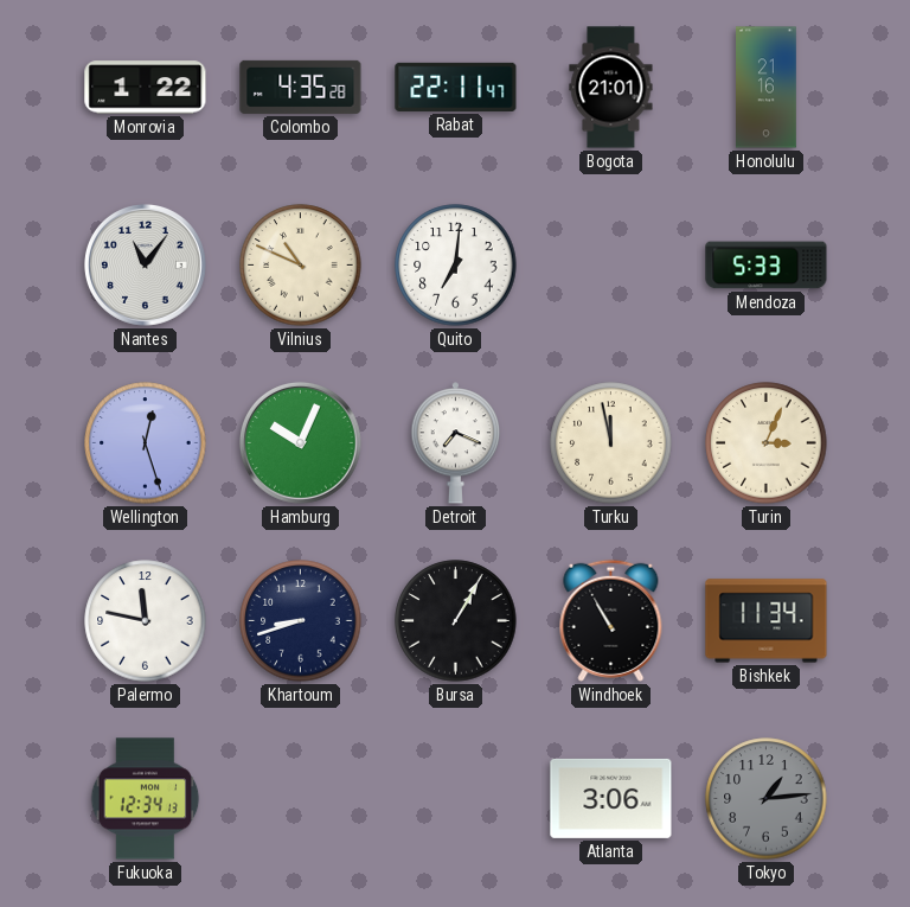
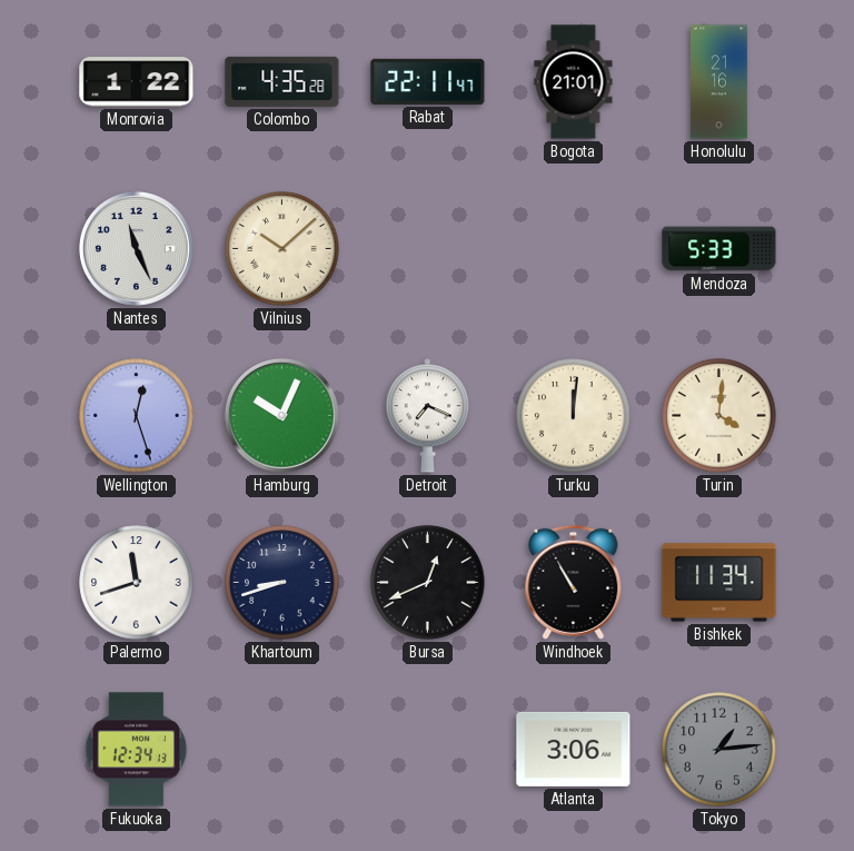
Nantes: 11:06 -> 11:26 (136, 248)
Vilnius: 10:49 -> 10:08 (282, 249)
Quito: 7:01 -> none (456, 266)
Turku: 11:58 -> 12:01 (574, 416)
Turin: 3:04 -> 4:01 (719, 416)
Palermo: 11:47 -> 11:42 (137, 583)
Bursa: 1:05 -> 12:41 (428, 583)
